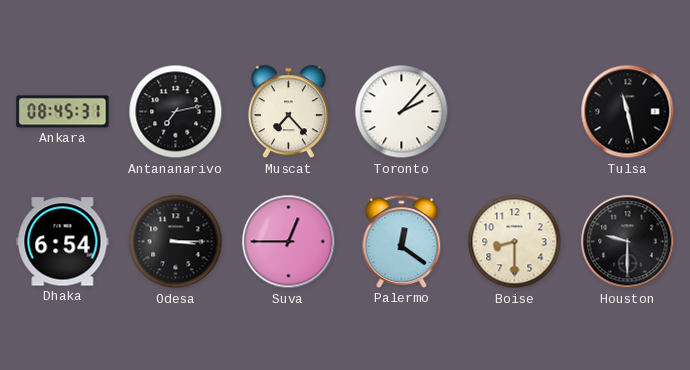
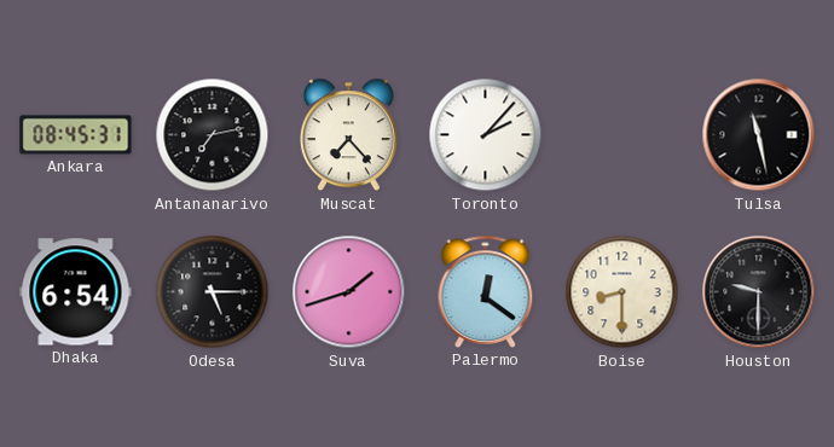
Odesa: 3:15 -> 5:15 (213, 292)
Suva: 12:45 -> 1:42 (349, 292)
